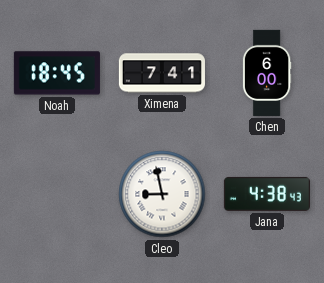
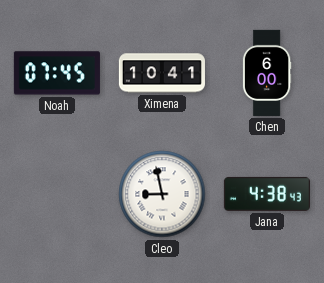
Noah: 18:45 -> 07:45 (57, 73)
Ximena: 7:41 -> 10:41 (162, 73)
